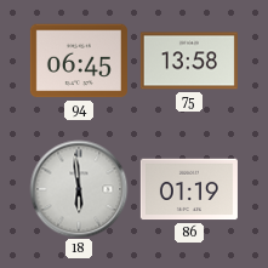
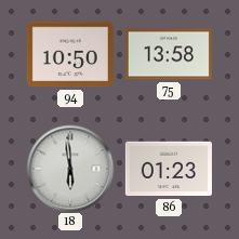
94: 06:45 -> 10:50 (70, 54)
86: 01:19 -> 01:23 (169, 169)
